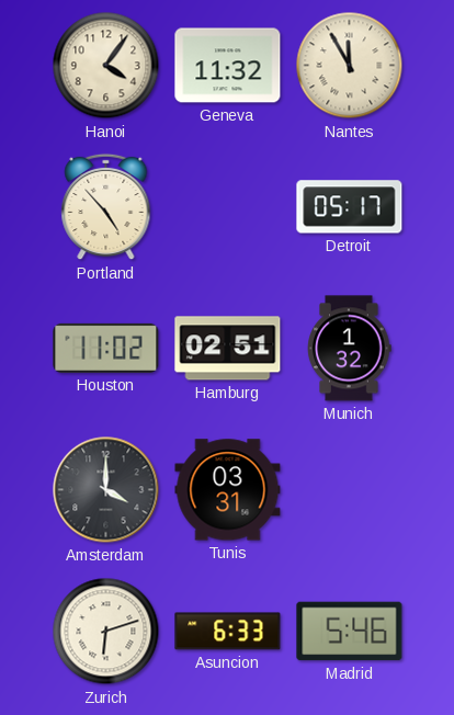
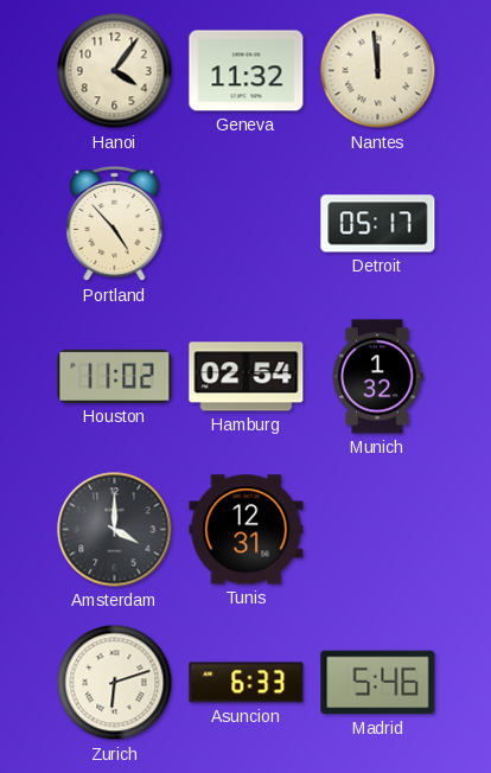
Nantes: 11:55 -> 11:59 (378, 71)
Hamburg: 02:51 -> 02:54 (247, 377)
Tunis: 03:31 -> 12:31 (247, 530)
